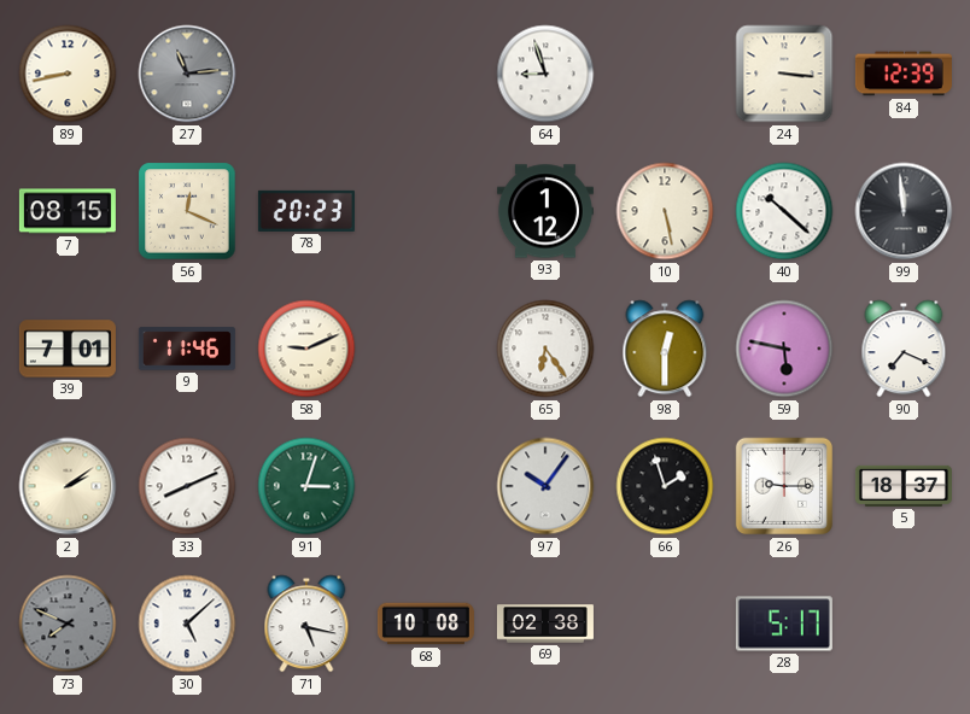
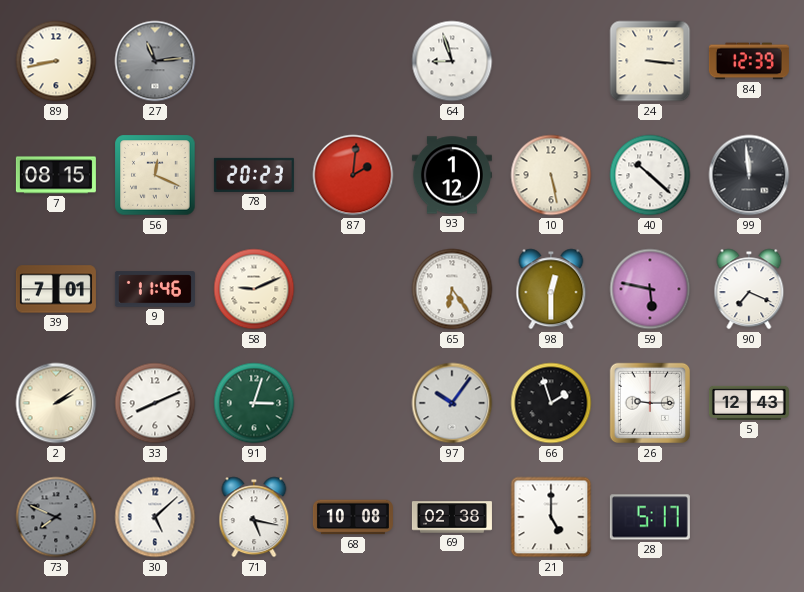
87: none -> 2:01 (353, 175)
5: 18:37 -> 12:43 (749, 403)
21: none -> 5:00 (551, 517)
